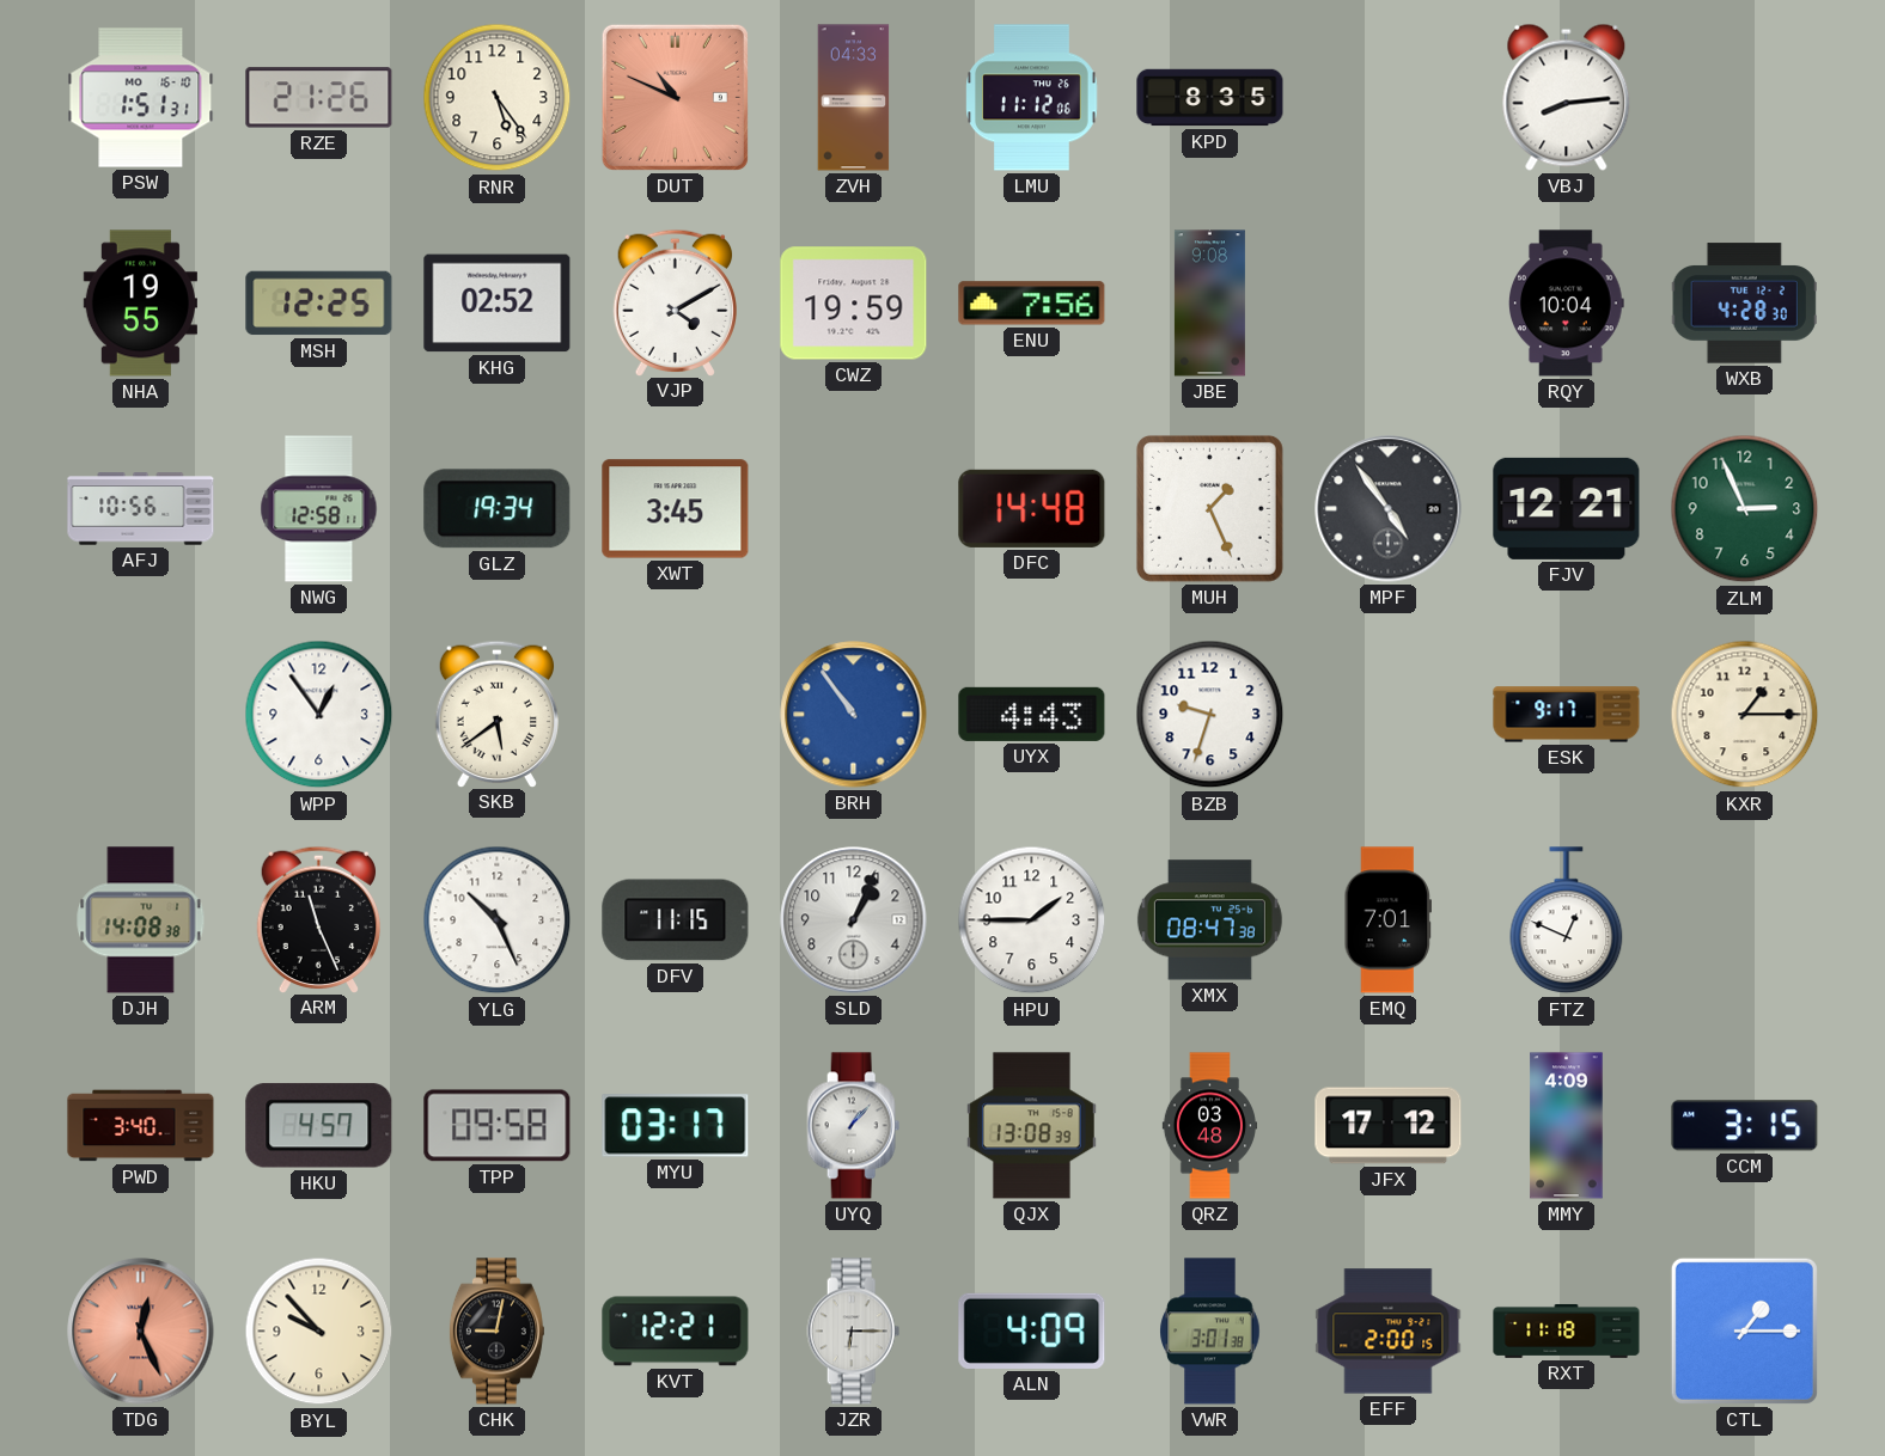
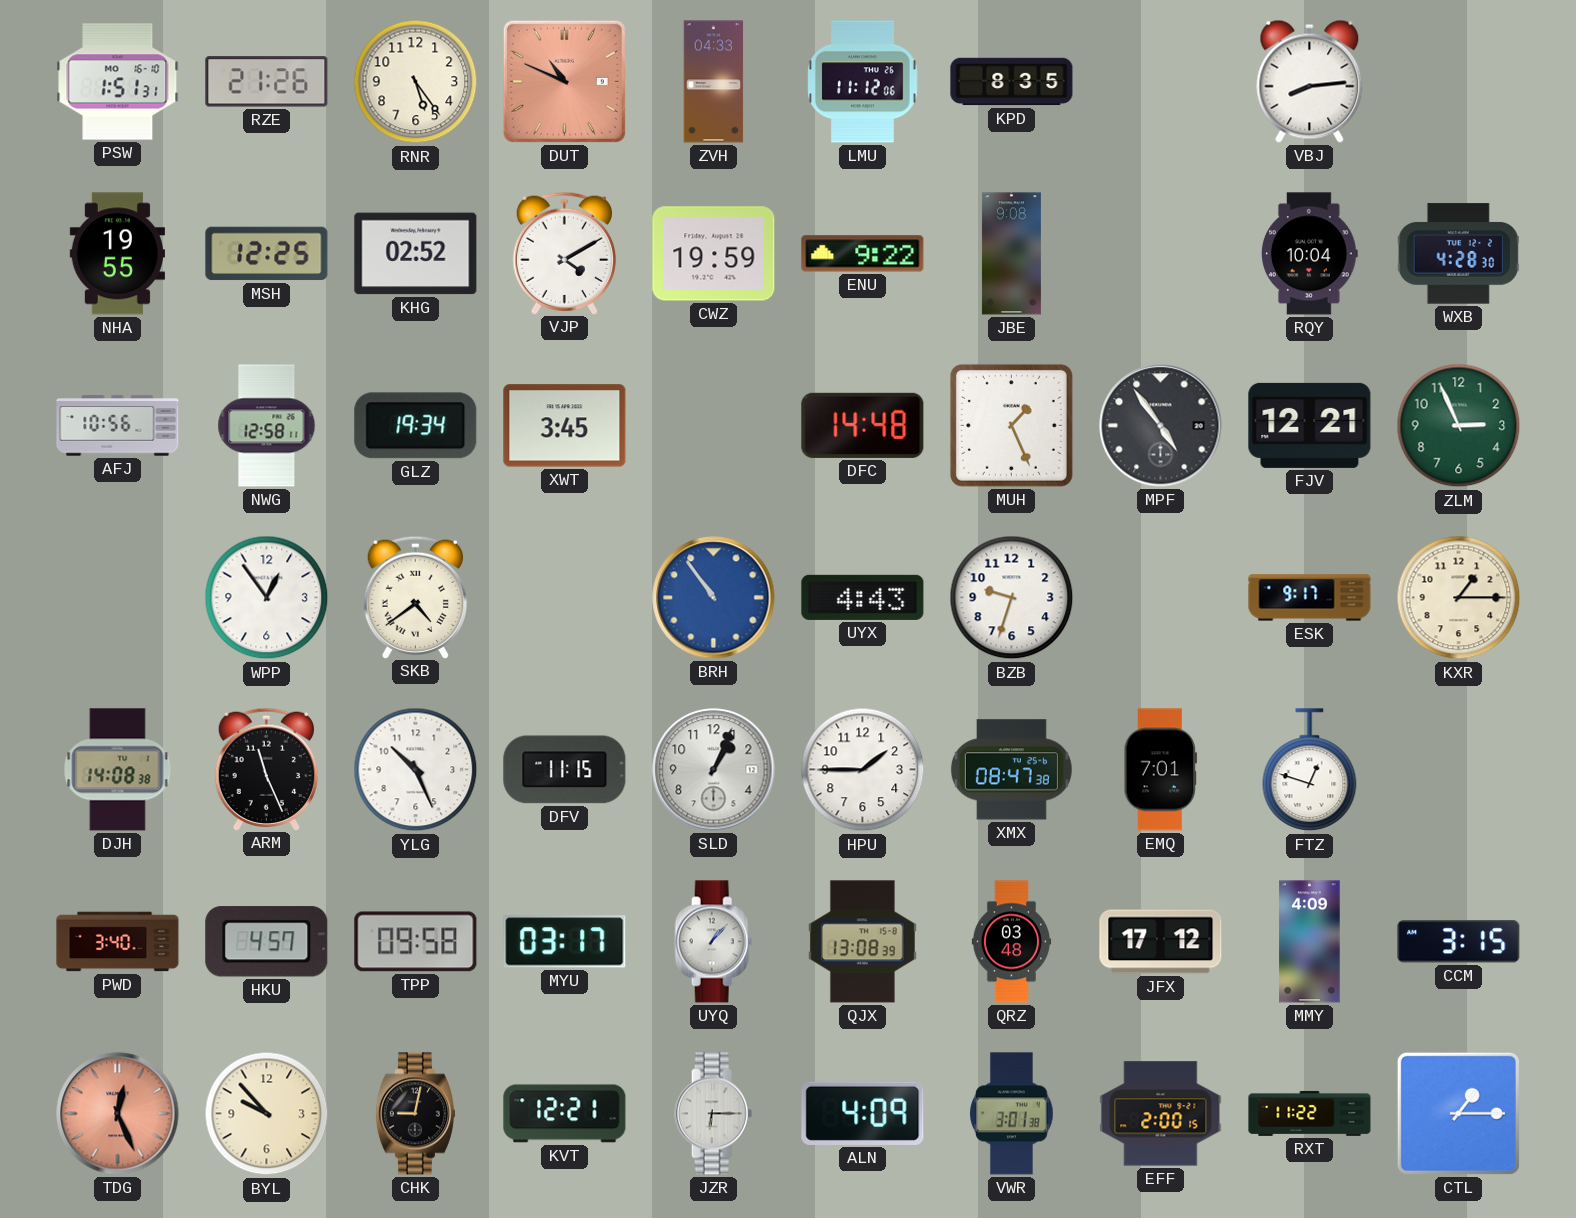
ENU: 7:56 -> 9:22 (863, 254)
SKB: 5:39 -> 4:39 (415, 597)
FTZ: 12:49 -> 12:48 (1310, 770)
RXT: 11:18 -> 11:22 (1310, 1113)
